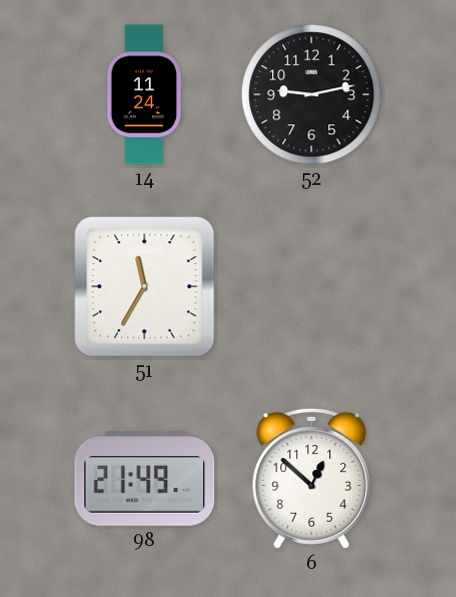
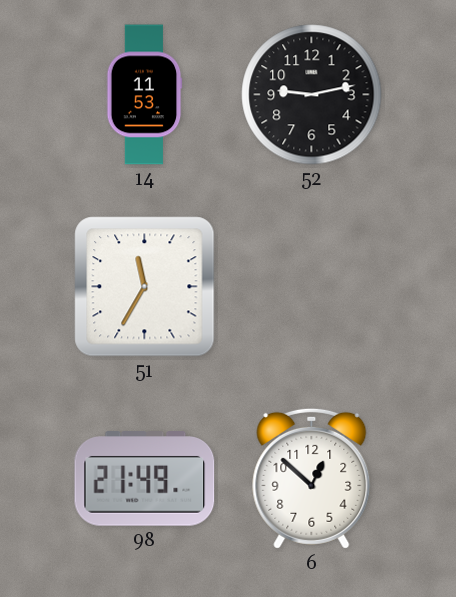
14: 11:24 -> 11:53 (145, 95)
